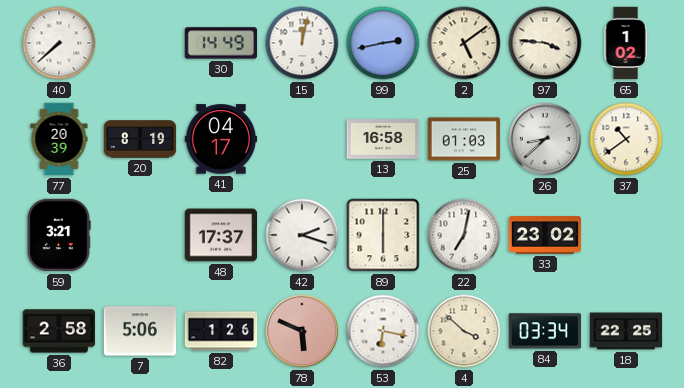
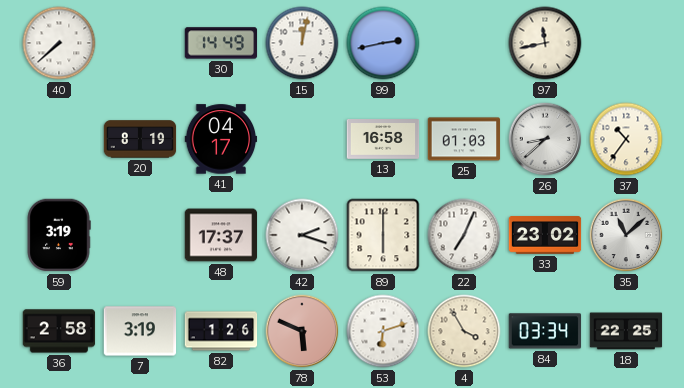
2: 5:09 -> none (464, 43)
97: 3:46 -> 11:43 (545, 43)
65: 1:02 -> none (626, 43)
77: 20:39 -> none (59, 139)
37: 10:39 -> 10:36 (626, 139)
59: 3:21 -> 3:19 (59, 235)
22: 7:02 -> 7:04 (464, 235)
35: none -> 11:08 (626, 235)
7: 5:06 -> 3:19 (140, 331)
53: 6:17 -> 6:12 (383, 331)
4: 3:52 -> 3:55 (464, 331)
